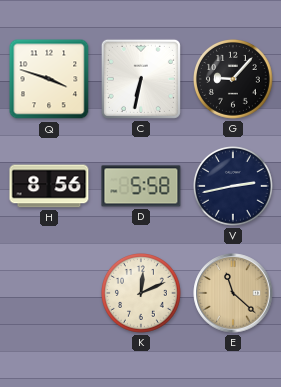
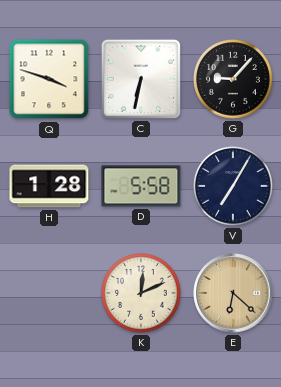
H: 8:56 -> 1:28 (49, 186)
V: 2:43 -> 7:05 (234, 187)
E: 11:22 -> 6:22 (233, 293)
